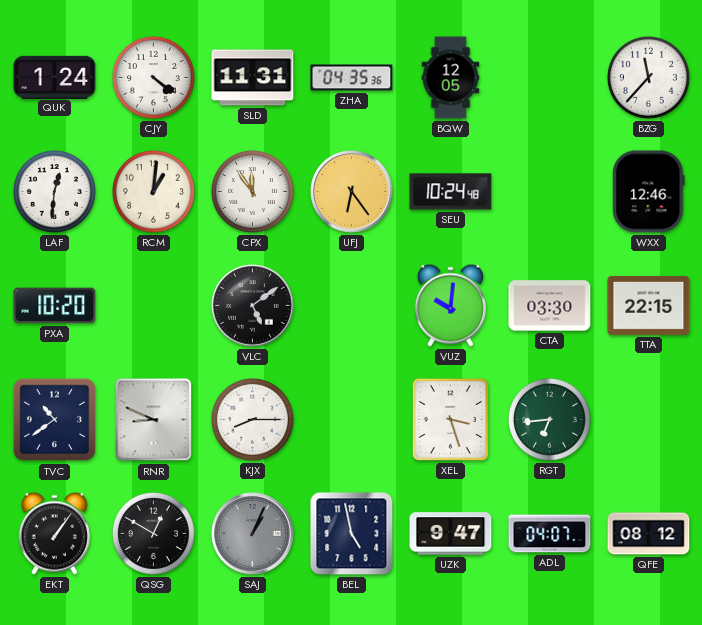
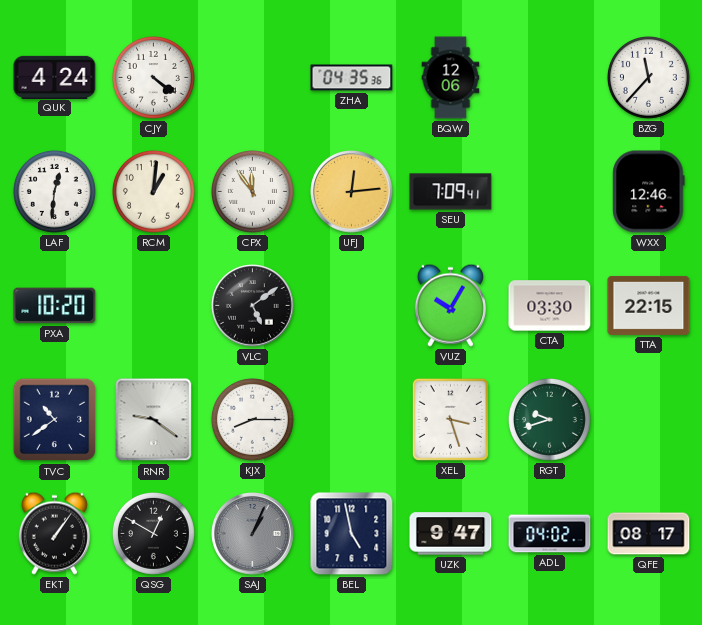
QUK: 1:24 -> 4:24 (55, 77)
SLD: 11:31 -> none (253, 78)
BQW: 12:05 -> 12:06 (451, 78)
UFJ: 6:24 -> 12:14 (352, 192)
SEU: 10:24 -> 7:09 (451, 192)
VUZ: 10:01 -> 10:05 (450, 305)
RNR: 8:49 -> 9:21 (154, 420)
RGT: 6:44 -> 9:42 (549, 419)
ADL: 04:07 -> 04:02 (550, 534)
QFE: 08:12 -> 08:17 (649, 534)
